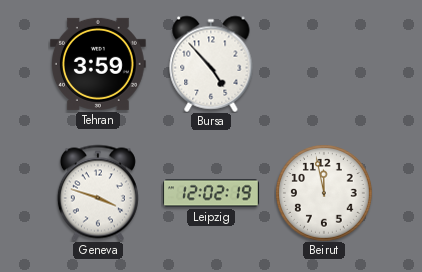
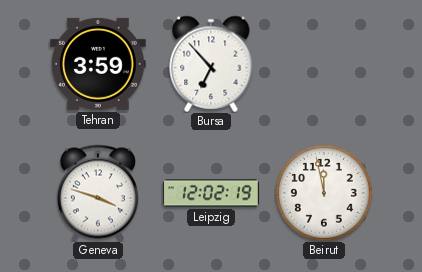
Bursa: 4:53 -> 6:53 (211, 64)
